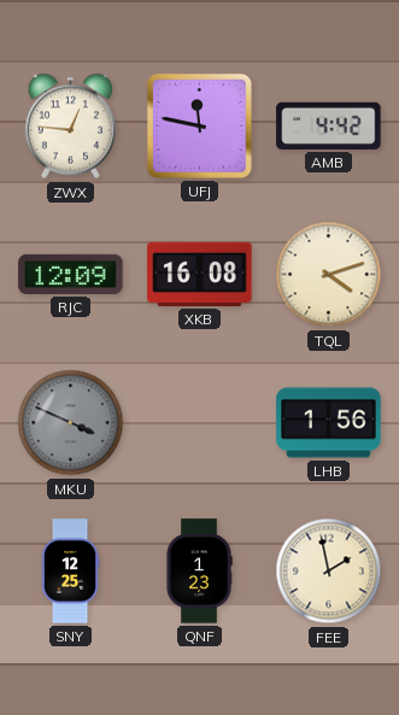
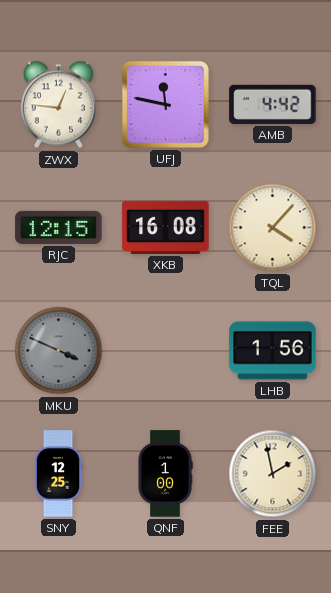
RJC: 12:09 -> 12:15 (59, 227)
TQL: 4:12 -> 4:07 (273, 228)
QNF: 1:23 -> 1:00 (165, 474)
